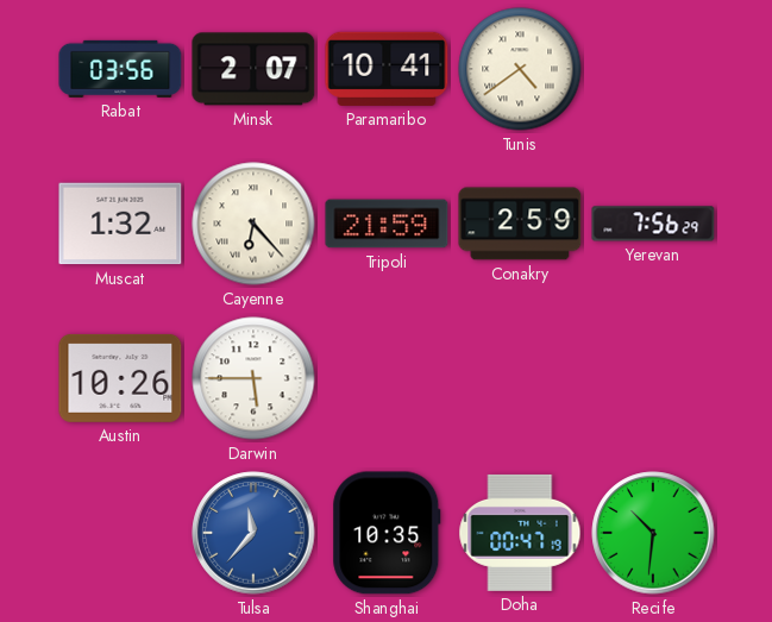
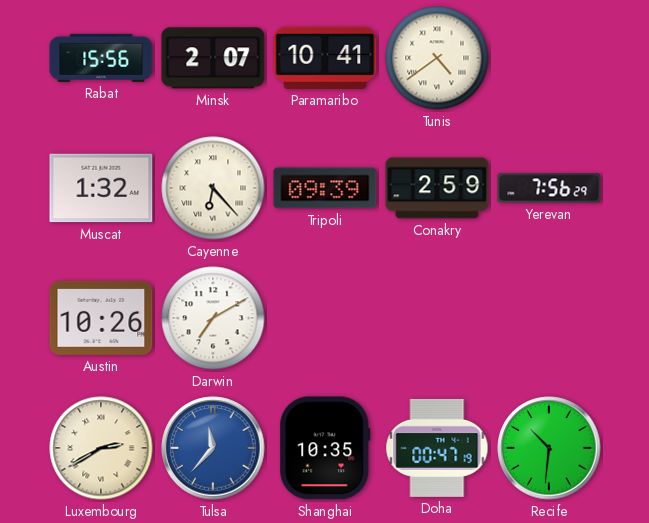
Rabat: 03:56 -> 15:56 (101, 58)
Tripoli: 21:59 -> 09:39 (325, 188)
Darwin: 5:45 -> 7:10 (213, 318)
Luxembourg: none -> 2:40 (101, 448)
